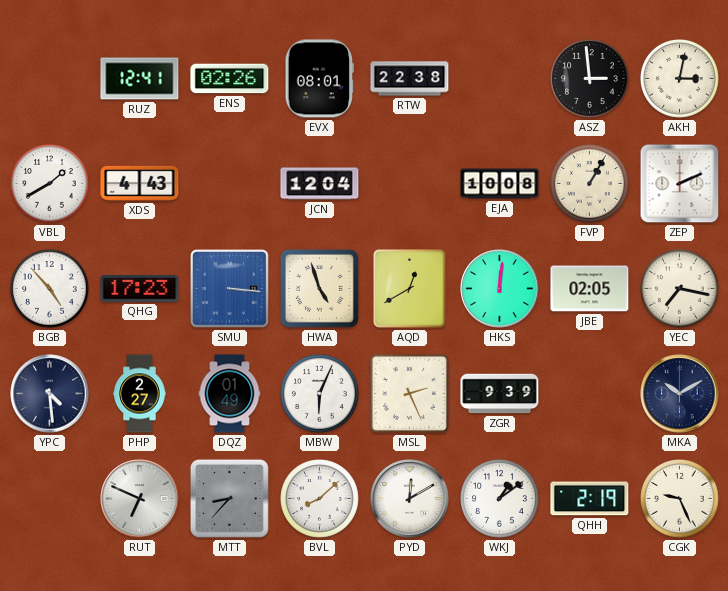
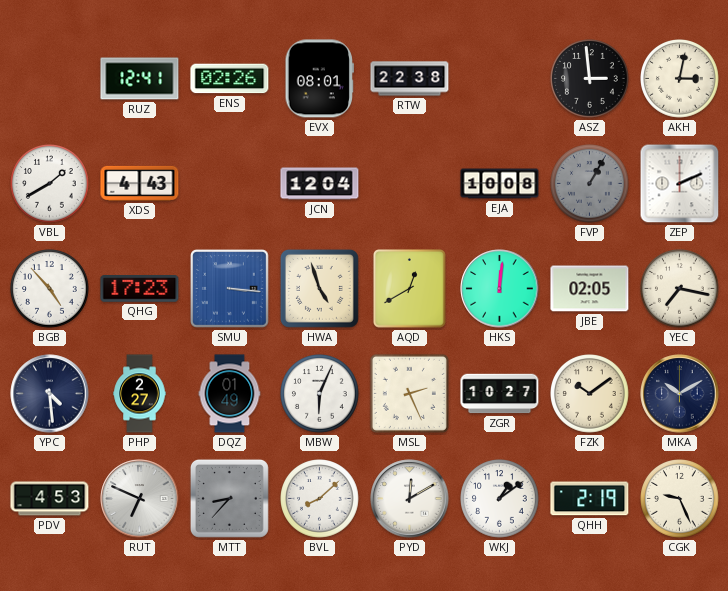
FVP dial: cream -> grey (590, 184)
ZGR: 9:39 -> 10:27 (500, 394)
FZK: none -> 10:09 (590, 394)
PDV: none -> 4:53 (50, 499)
